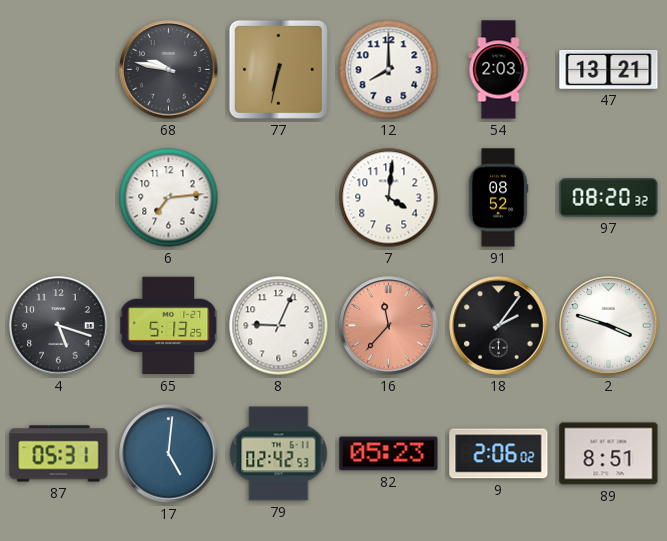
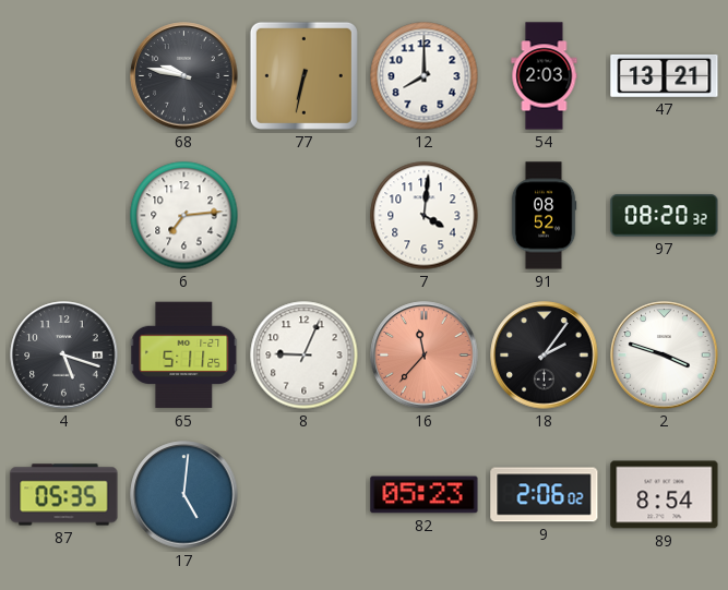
65: 5:13 -> 5:11 (184, 356)
87: 05:31 -> 05:35 (64, 495)
79: 02:42 -> none (279, 454)
89: 8:51 -> 8:54 (665, 495)
